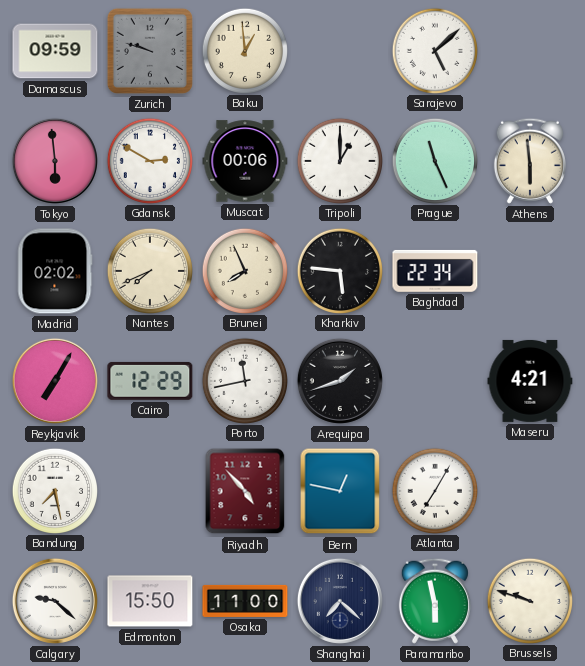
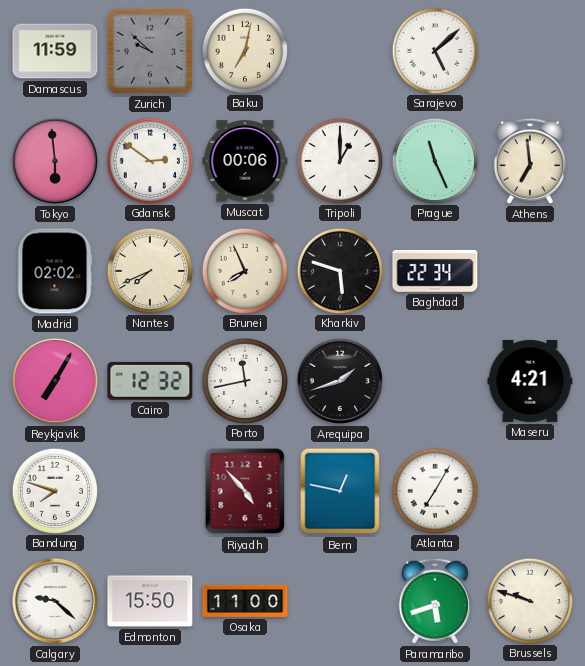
Damascus: 09:59 -> 11:59 (55, 51)
Zurich: 9:48 -> 9:52 (150, 51)
Baku: 12:59 -> 7:02 (244, 50)
Gdansk: 2:50 -> 2:51 (149, 160)
Athens: 5:59 -> 6:59 (530, 161)
Kharkiv: 5:46 -> 5:48 (339, 270)
Cairo: 12:29 -> 12:32 (150, 381)
Bandung: 7:28 -> 7:48 (54, 490)
Shanghai: 7:22 -> none (340, 601)
Paramaribo: 5:58 -> 5:42 (435, 601)
